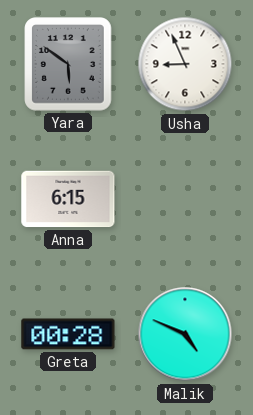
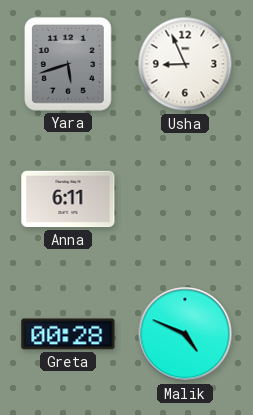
Yara: 5:51 -> 5:42 (68, 64)
Anna: 6:15 -> 6:11 (68, 199)
